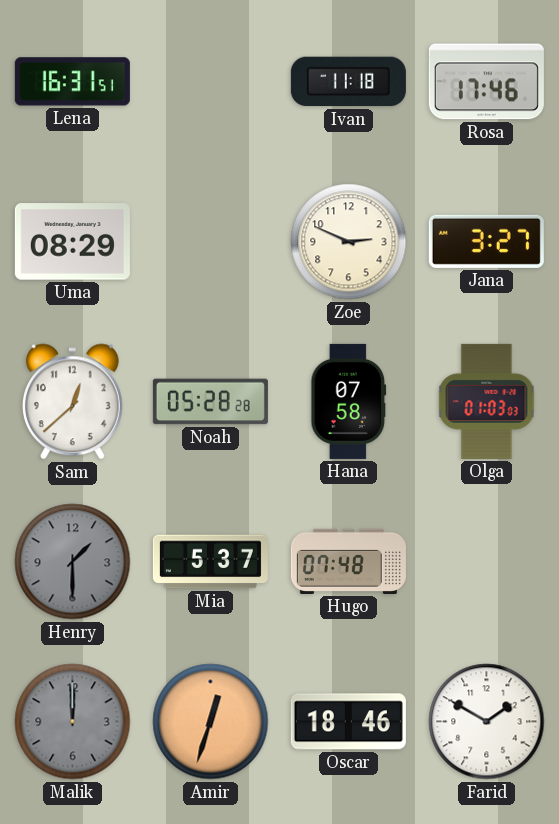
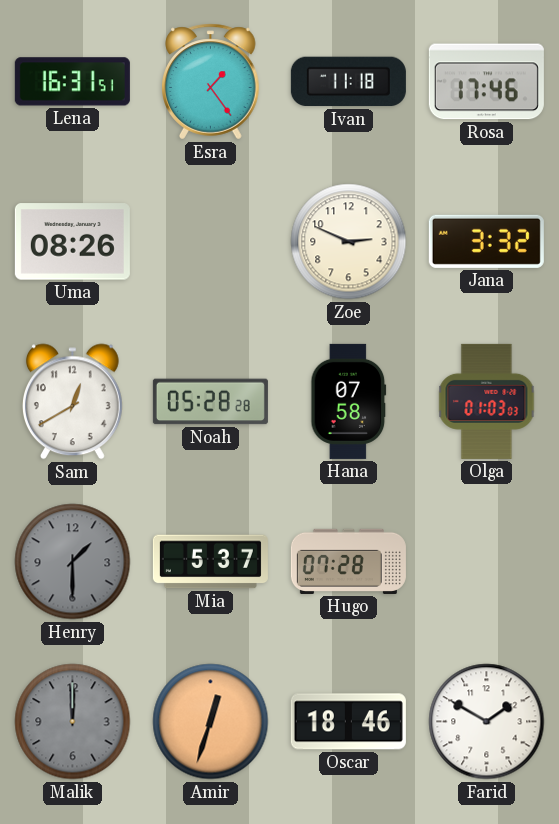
Esra: none -> 1:24 (211, 82)
Uma: 08:29 -> 08:26 (72, 242)
Jana: 3:27 -> 3:32 (486, 241)
Sam: 12:38 -> 12:40 (72, 402)
Hugo: 07:48 -> 07:28 (348, 561)
